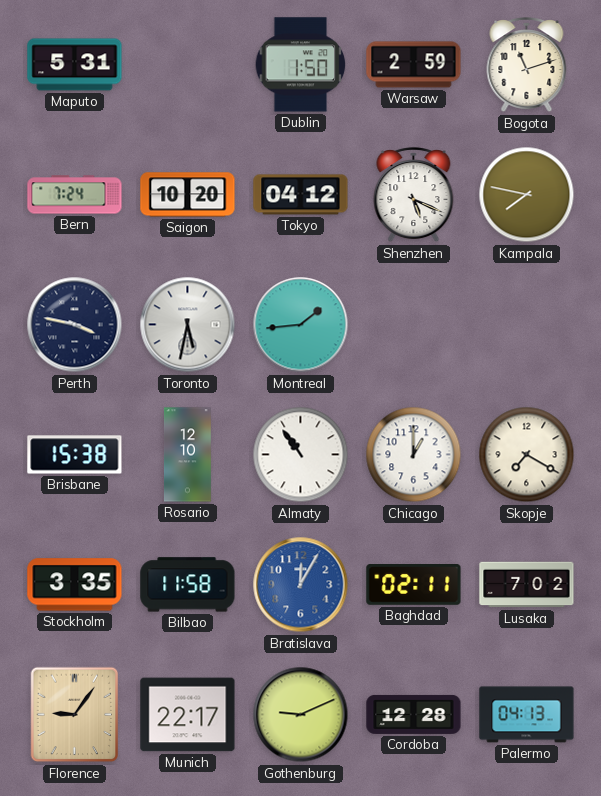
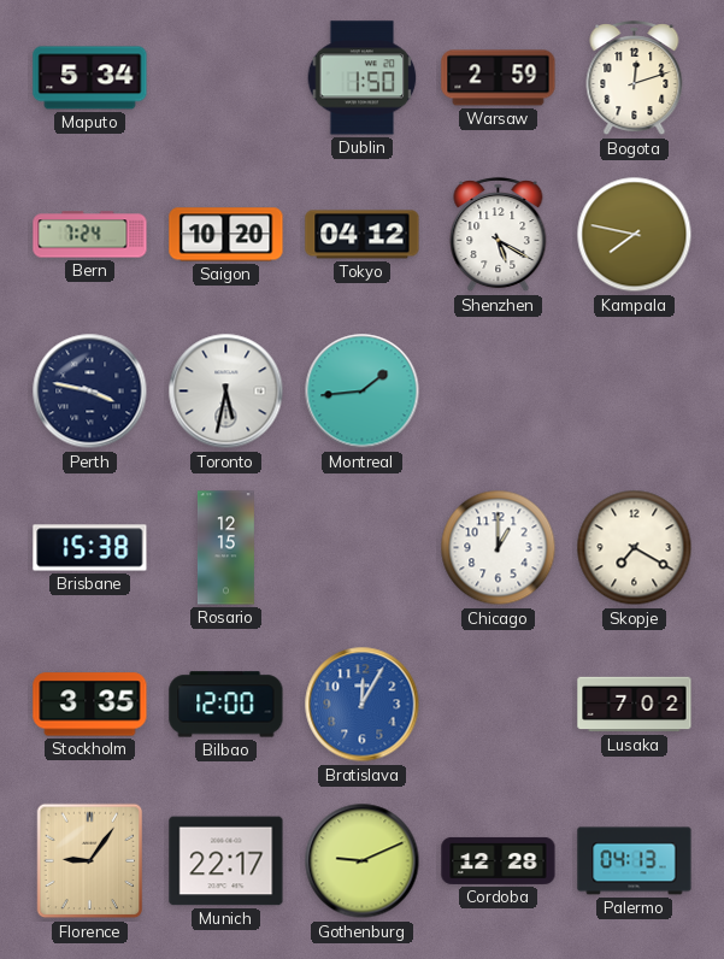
Maputo: 5:31 -> 5:34 (90, 78)
Bogota: 11:12 -> 12:12 (635, 78)
Shenzhen: 5:19 -> 5:20 (499, 235)
Rosario: 12:10 -> 12:15 (225, 548)
Almaty: 10:54 -> none (301, 455)
Bilbao: 11:58 -> 12:00 (226, 705)
Baghdad: 02:11 -> none (414, 585)
